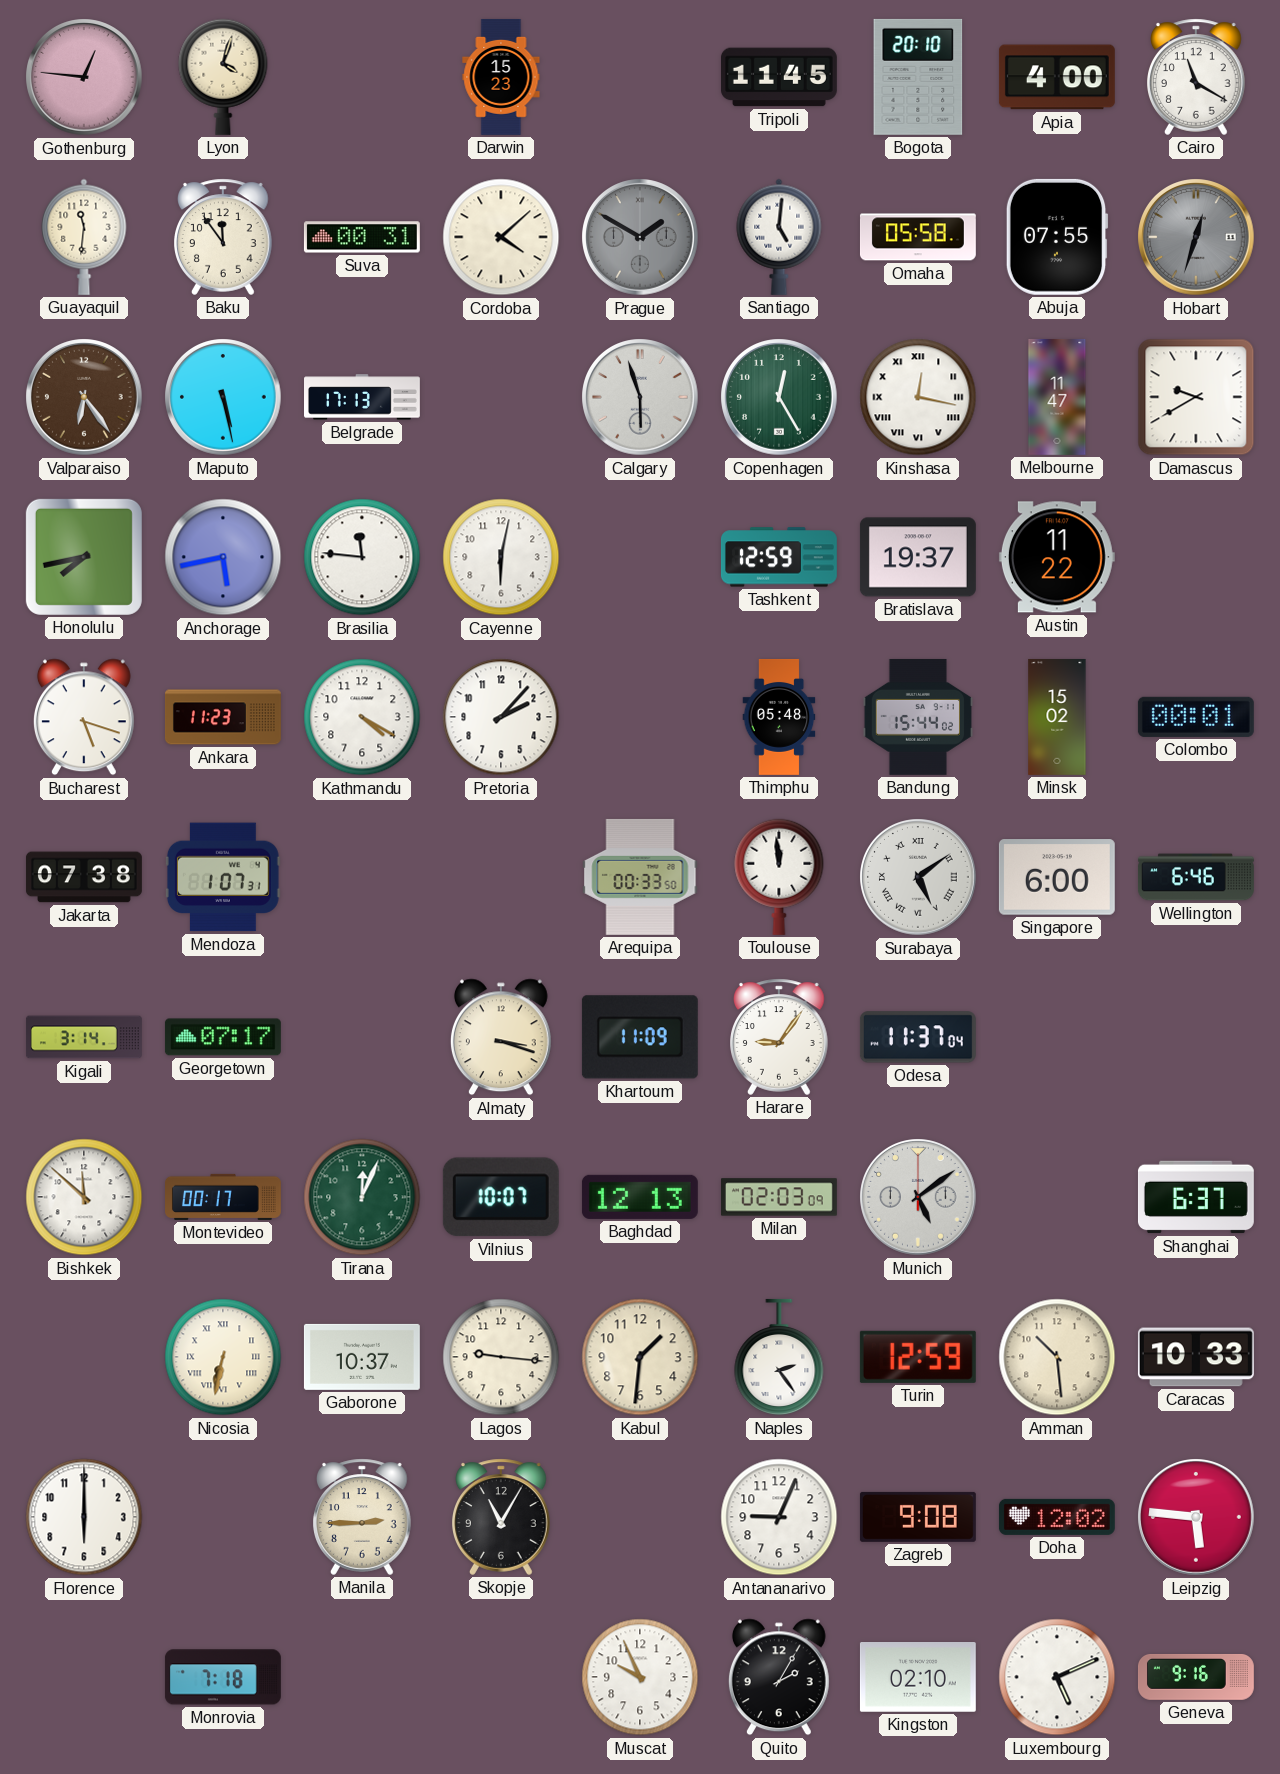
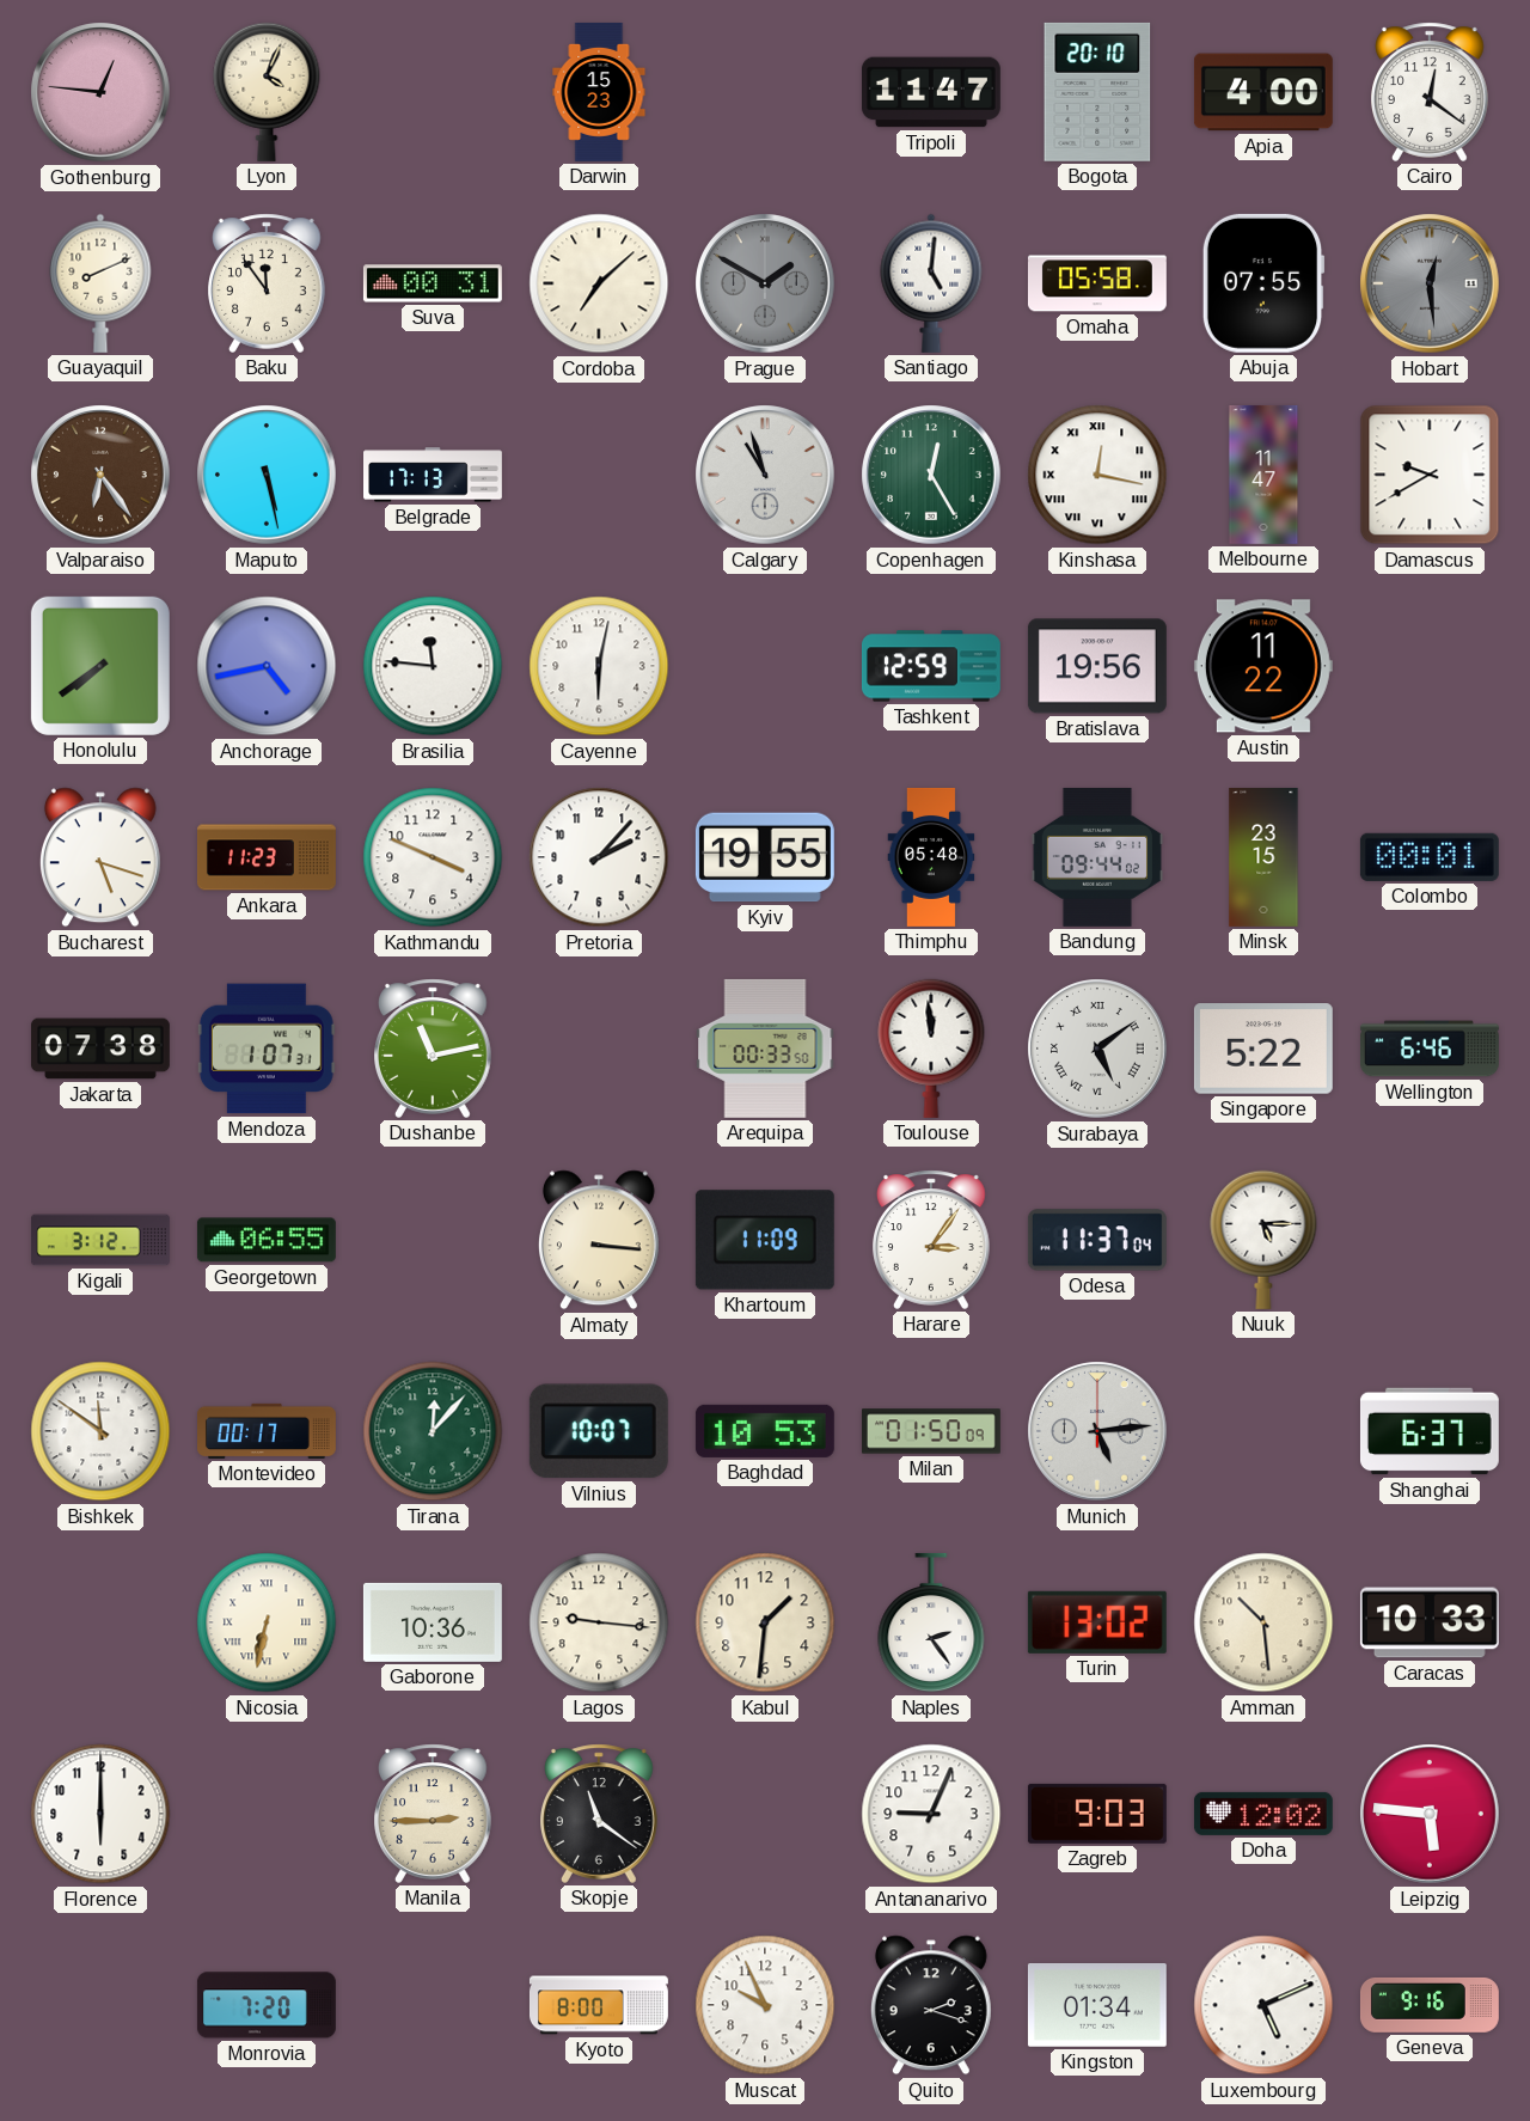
Lyon: 4:03 -> 4:04 (267, 92)
Tripoli: 11:45 -> 11:47 (931, 92)
Cairo: 11:20 -> 12:21 (1431, 92)
Guayaquil: 11:31 -> 8:11 (100, 283)
Cordoba: 4:08 -> 7:08 (599, 283)
Hobart: 12:33 -> 12:29 (1430, 283)
Calgary: 5:57 -> 10:57 (765, 475)
Honolulu: 7:43 -> 7:39 (100, 666)
Anchorage: 5:43 -> 4:43 (267, 666)
Bratislava: 19:37 -> 19:56 (1097, 666)
Kathmandu: 4:20 -> 3:49 (433, 857)
Kyiv: none -> 19:55 (765, 857)
Bandung: 15:44 -> 09:44 (1097, 857)
Minsk: 15:02 -> 23:15 (1263, 857)
Dushanbe: none -> 11:13 (434, 1049)
Singapore: 6:00 -> 5:22 (1263, 1049)
Kigali: 3:14 -> 3:12 (102, 1240)
Georgetown: 07:17 -> 06:55 (267, 1240)
Almaty: 3:18 -> 3:16 (599, 1240)
Harare: 9:06 -> 3:06 (932, 1240)
Nuuk: none -> 5:15 (1263, 1240)
Bishkek: 11:52 -> 11:51 (100, 1431)
Tirana: 12:04 -> 12:07 (433, 1431)
Baghdad: 12:13 -> 10:53 (765, 1431)
Milan: 02:03 -> 01:50 (931, 1431)
Munich: 5:09 -> 5:14 (1097, 1431)
Gaborone: 10:37 -> 10:36 (433, 1622)
Turin: 12:59 -> 13:02 (1097, 1622)
Skopje: 11:05 -> 11:21 (600, 1814)
Zagreb: 9:08 -> 9:03 (1097, 1814)
Monrovia: 7:18 -> 7:20 (267, 2005)
Kyoto: none -> 8:00 (599, 2005)
Quito: 2:05 -> 2:18 (931, 2005)
Kingston: 02:10 -> 01:34 (1097, 2006)
